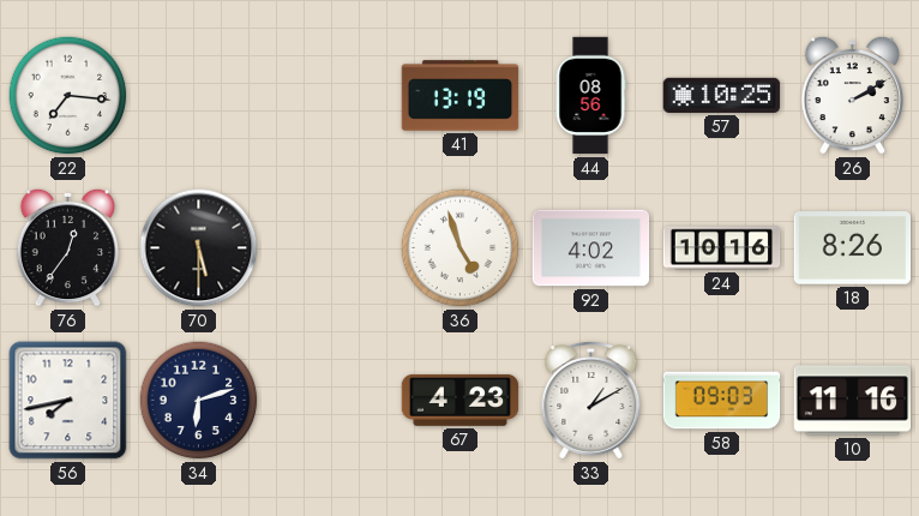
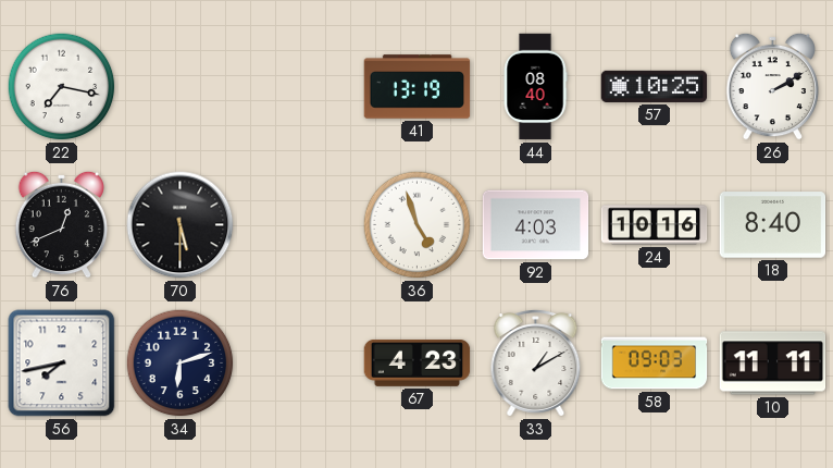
22: 7:16 -> 7:17 (62, 87)
44: 08:56 -> 08:40 (535, 87)
76: 12:36 -> 12:41 (61, 224)
92: 4:02 -> 4:03 (536, 225)
18: 8:26 -> 8:40 (773, 225)
10: 11:16 -> 11:11 (773, 364)
